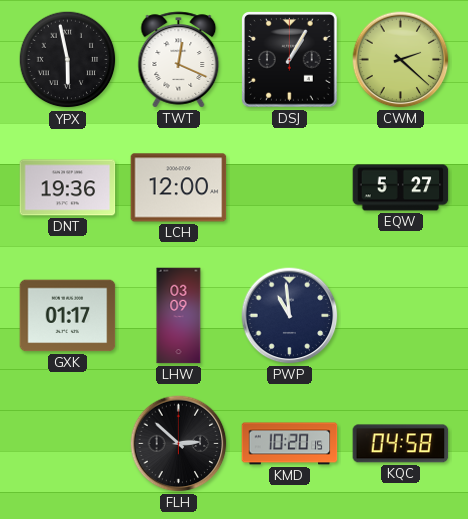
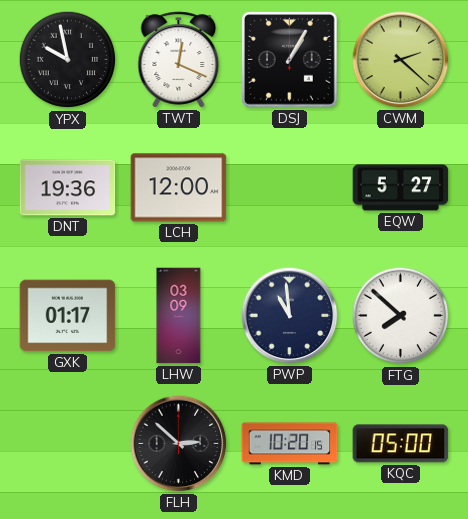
YPX: 5:58 -> 9:58 (68, 60)
FTG: none -> 7:52 (401, 316)
KQC: 04:58 -> 05:00 (401, 444)
